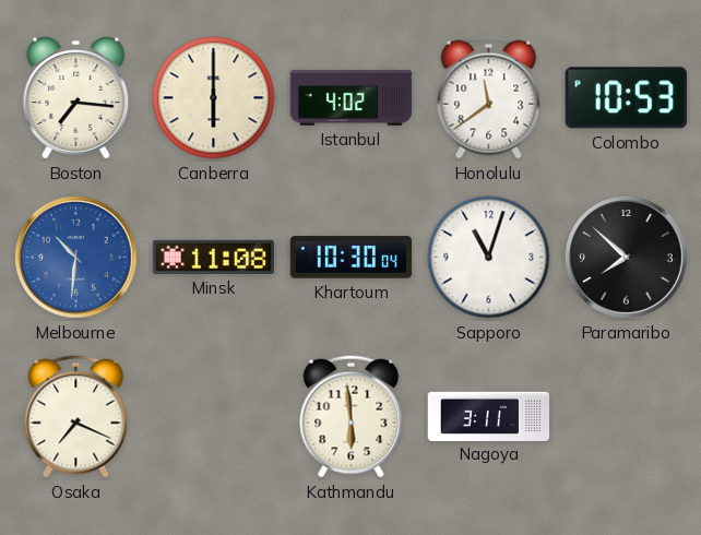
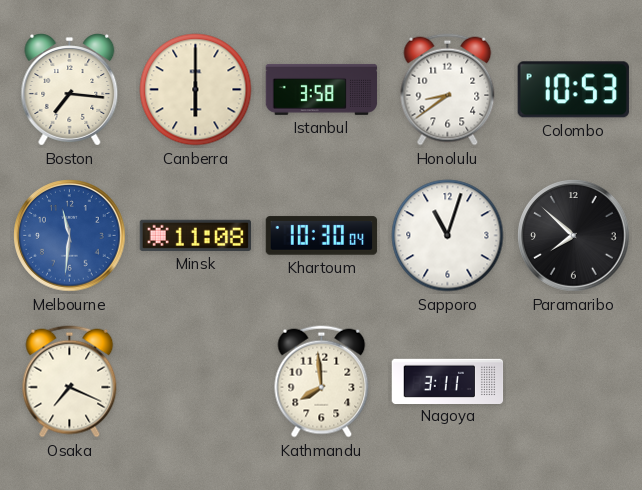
Istanbul: 4:02 -> 3:58 (322, 89)
Honolulu: 11:39 -> 8:39 (448, 90)
Melbourne: 10:31 -> 11:31 (70, 236)
Kathmandu: 5:59 -> 7:59 (322, 382)
